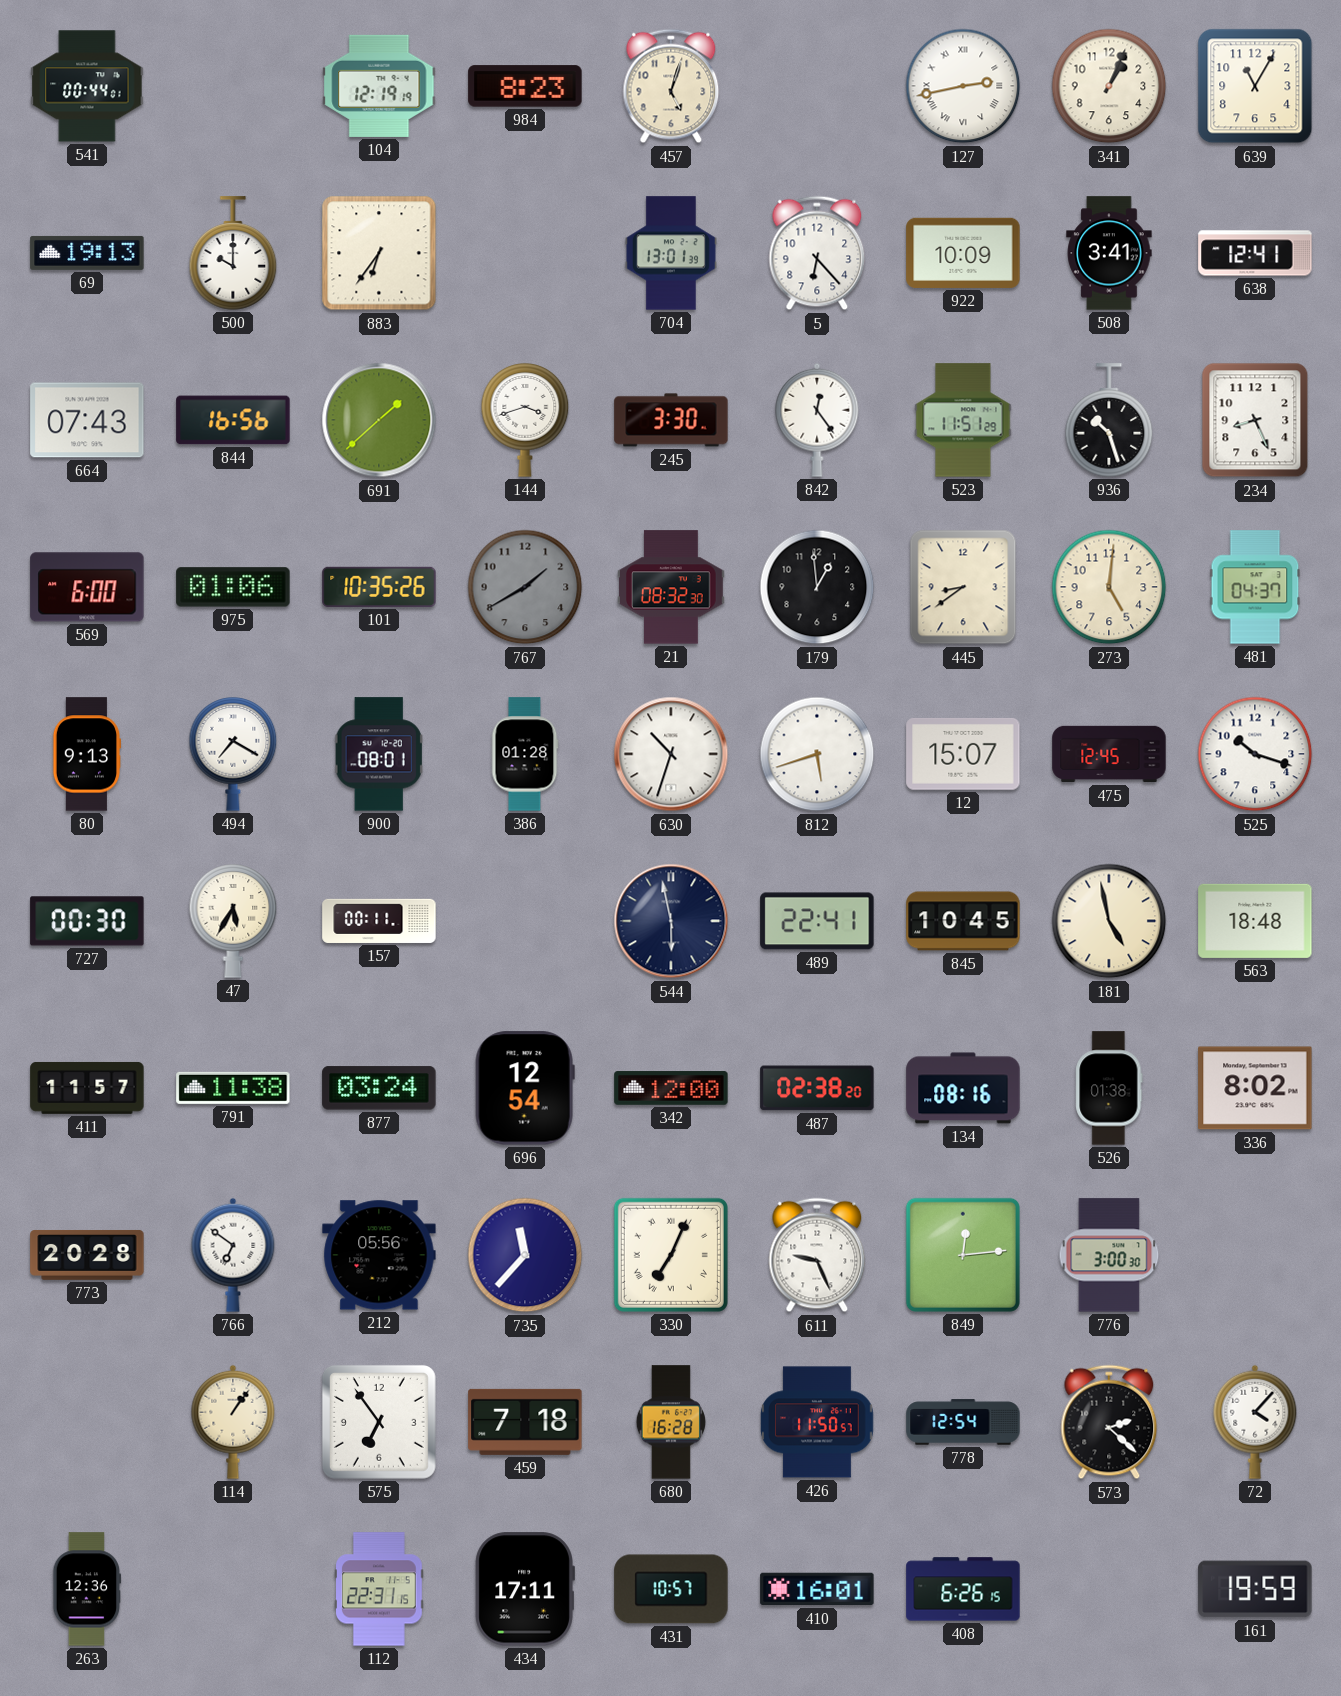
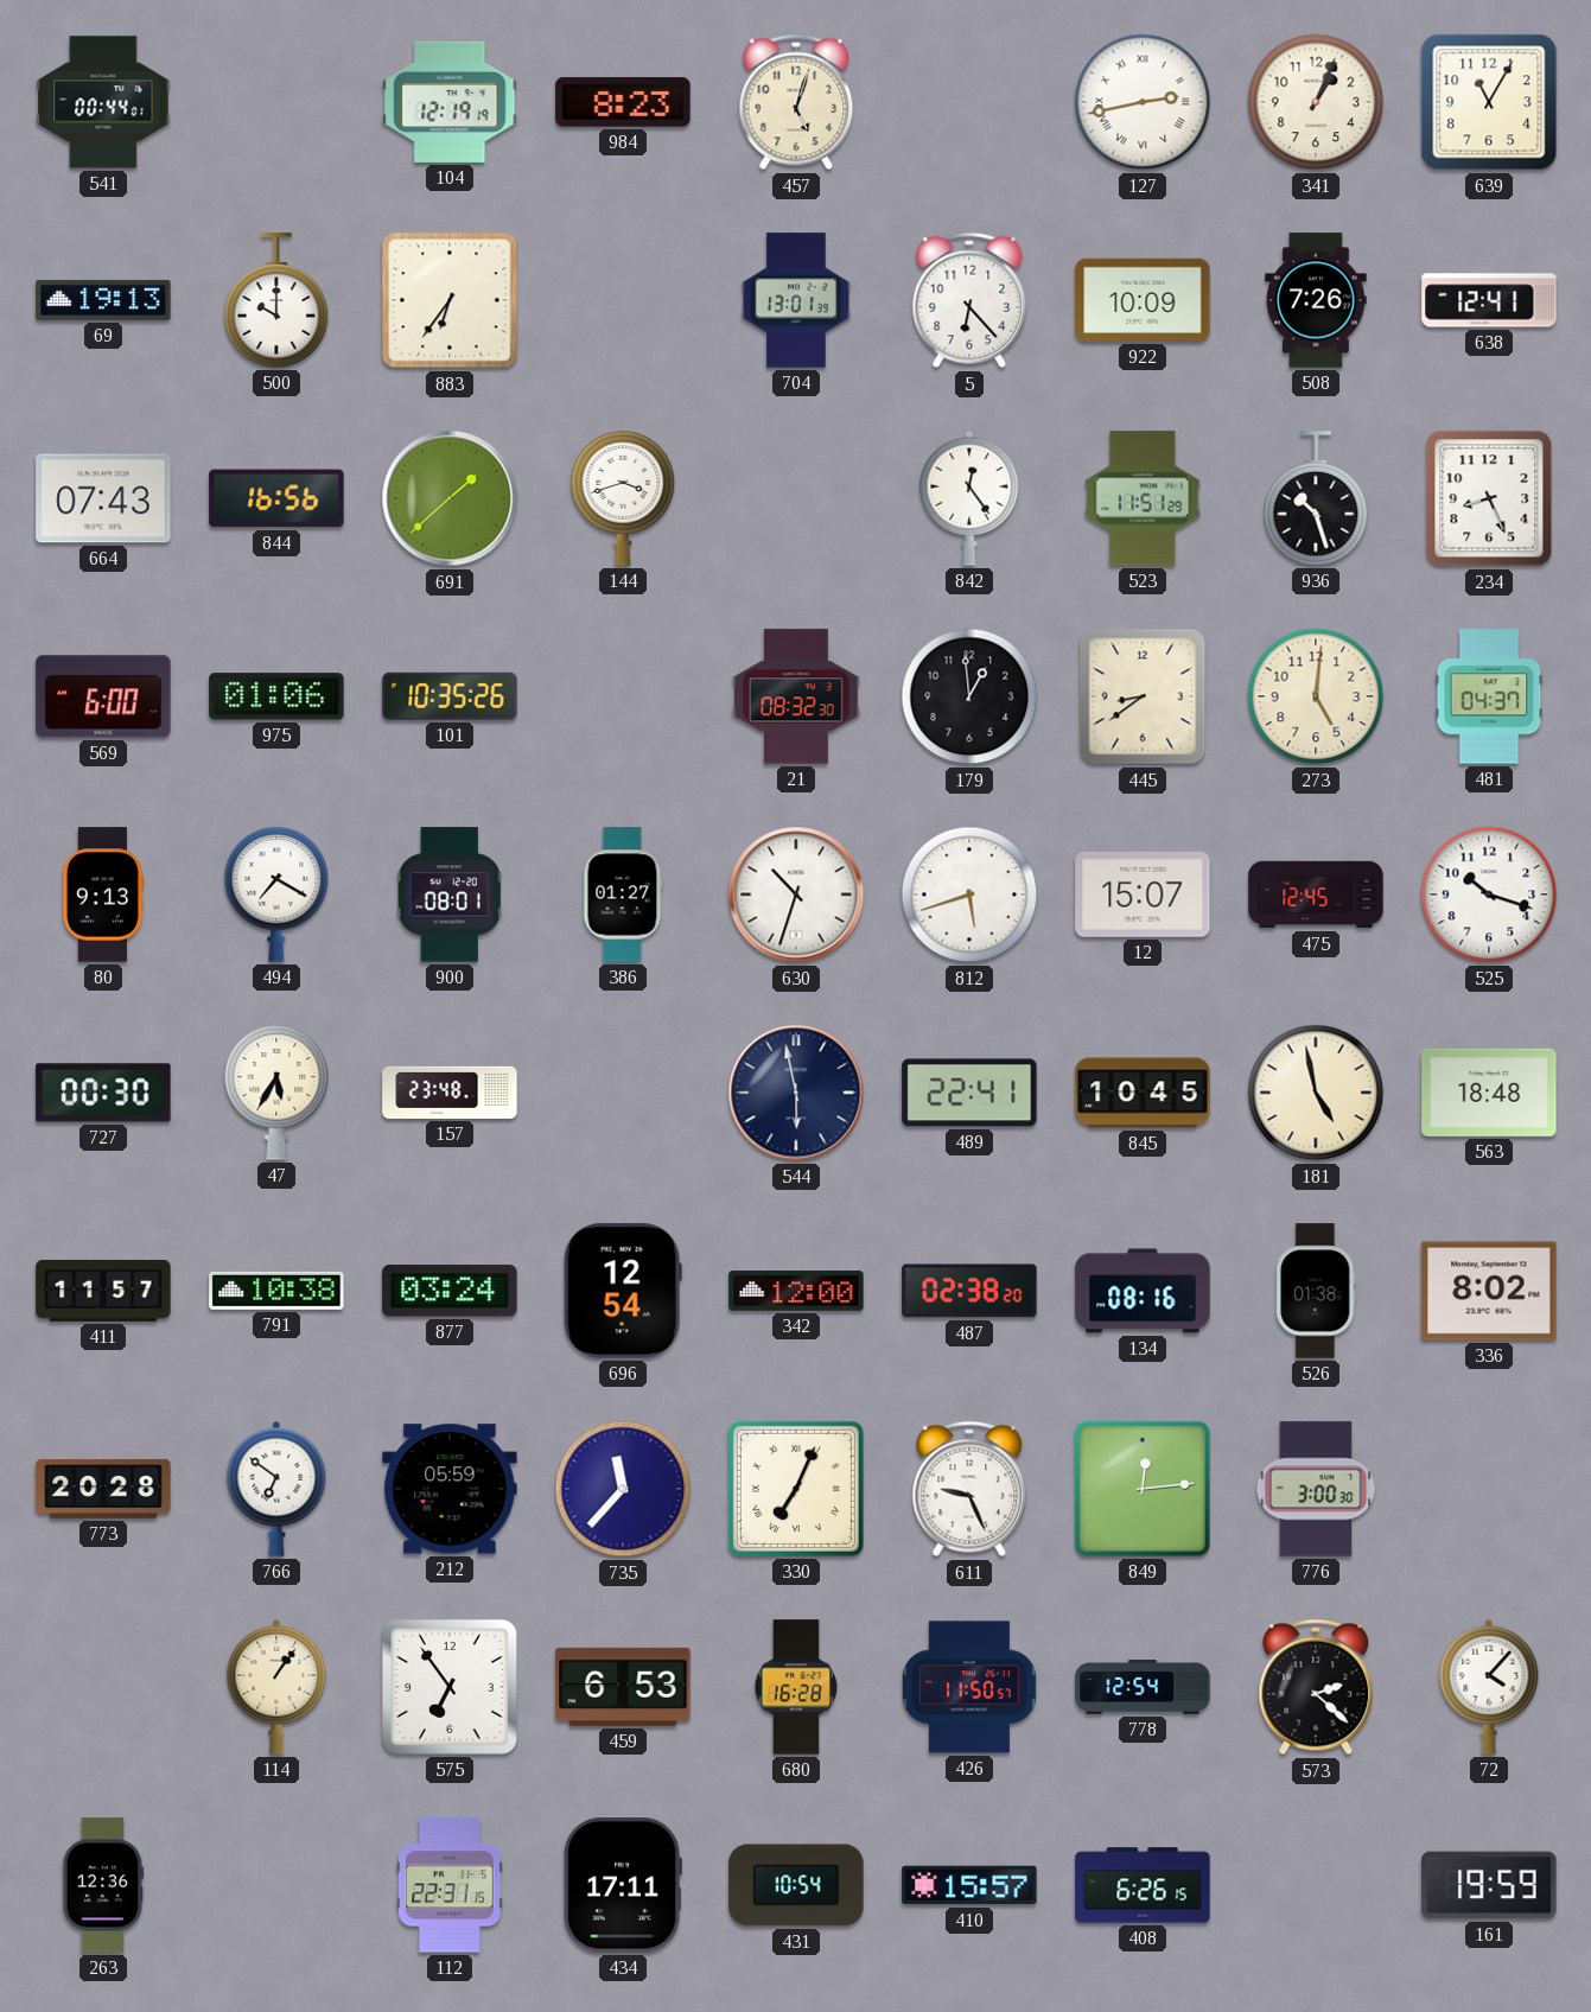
508: 3:41 -> 7:26 (1316, 300)
245: 3:30 -> none (671, 420)
767: 1:40 -> none (525, 587)
386: 01:28 -> 01:27 (623, 894)
157: 00:11 -> 23:48 (450, 1093)
791: 11:38 -> 10:38 (276, 1291)
212: 05:56 -> 05:59 (450, 1489)
459: 7:18 -> 6:53 (623, 1687)
431: 10:57 -> 10:54 (796, 1885)
410: 16:01 -> 15:57 (969, 1885)
